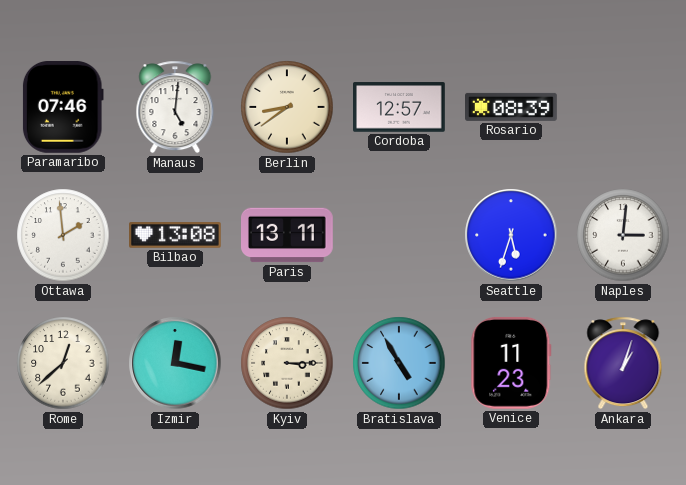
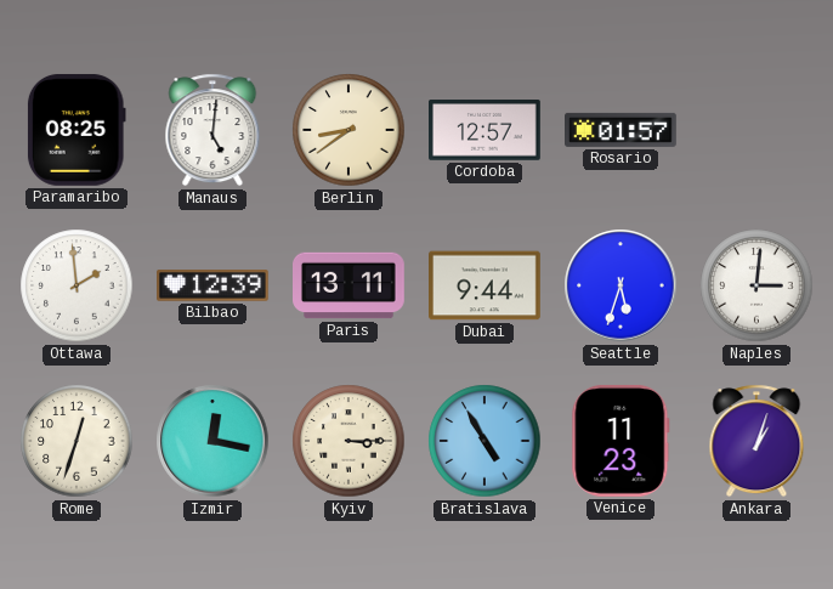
Paramaribo: 07:46 -> 08:25 (76, 130)
Rosario: 08:39 -> 01:57 (622, 130)
Bilbao: 13:08 -> 12:39 (214, 285)
Dubai: none -> 9:44 (486, 285)
Rome: 12:38 -> 12:33 (76, 441)
